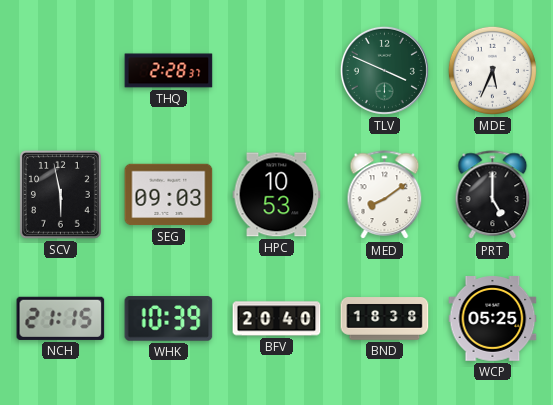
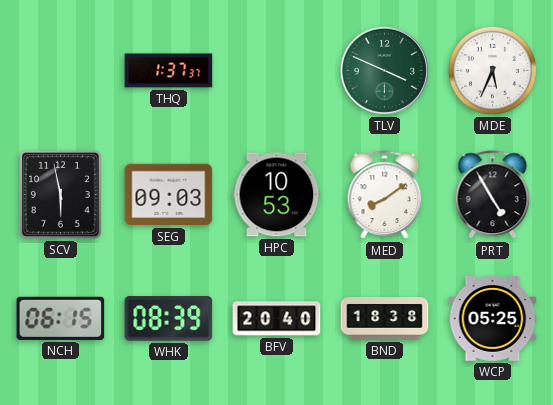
THQ: 2:28 -> 1:37 (169, 71)
PRT: 5:00 -> 4:55 (493, 195)
NCH: 21:15 -> 06:15 (61, 318)
WHK: 10:39 -> 08:39 (169, 319)
